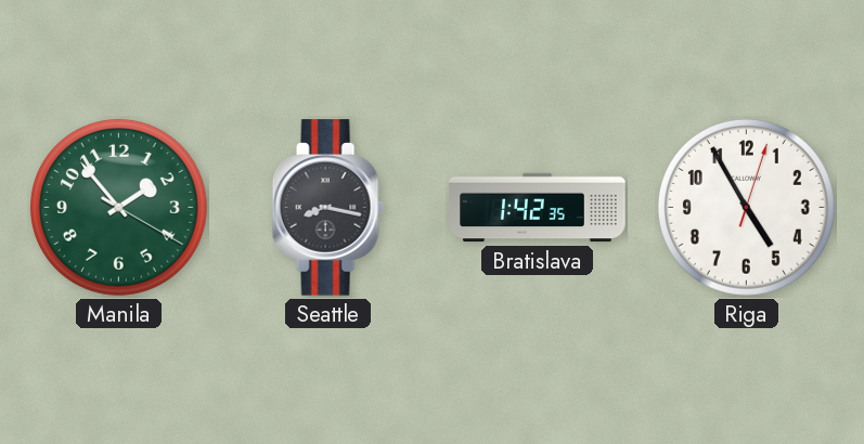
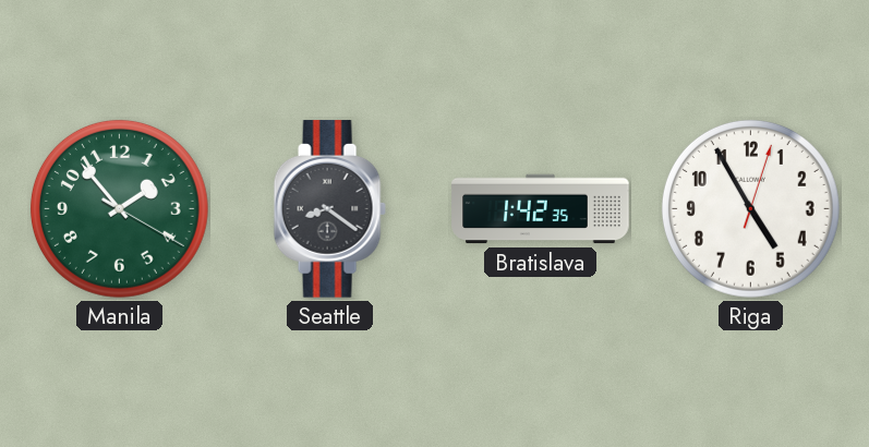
Seattle: 8:17 -> 8:21 (329, 209)
